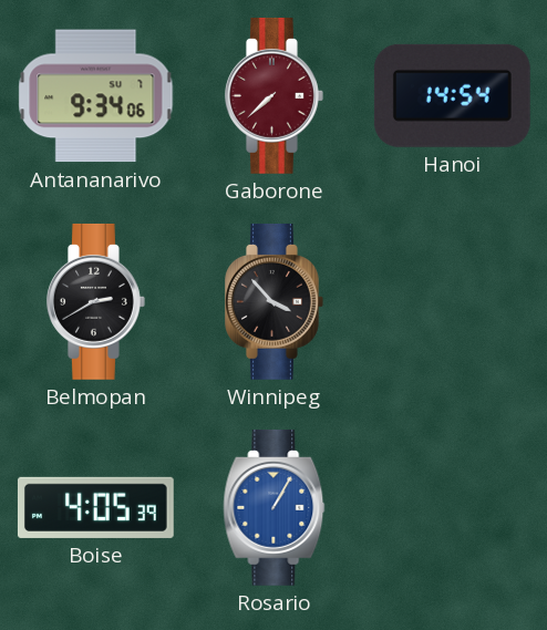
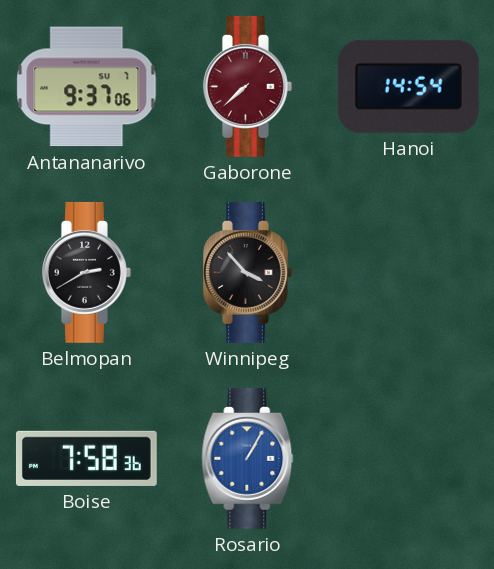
Antananarivo: 9:34 -> 9:37 (87, 87)
Boise: 4:05 -> 7:58 (86, 458)
